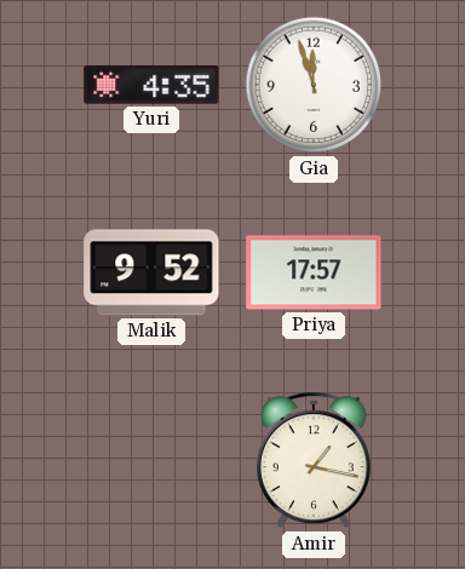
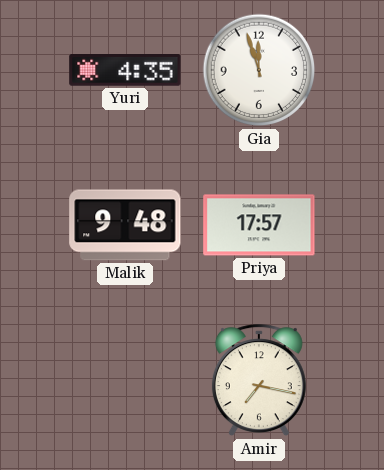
Malik: 9:52 -> 9:48 (125, 225)
Amir: 1:17 -> 7:17 (259, 381)
